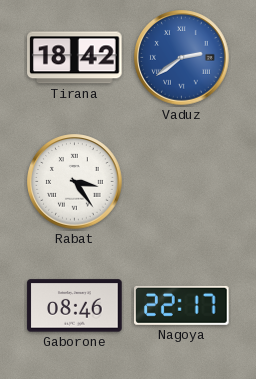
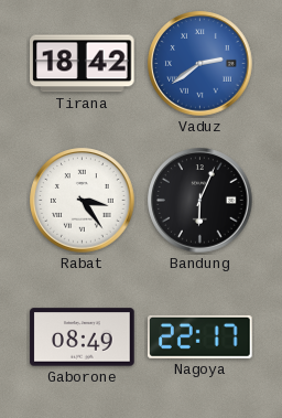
Bandung: none -> 6:04 (200, 201)
Gaborone: 08:46 -> 08:49 (83, 337)
